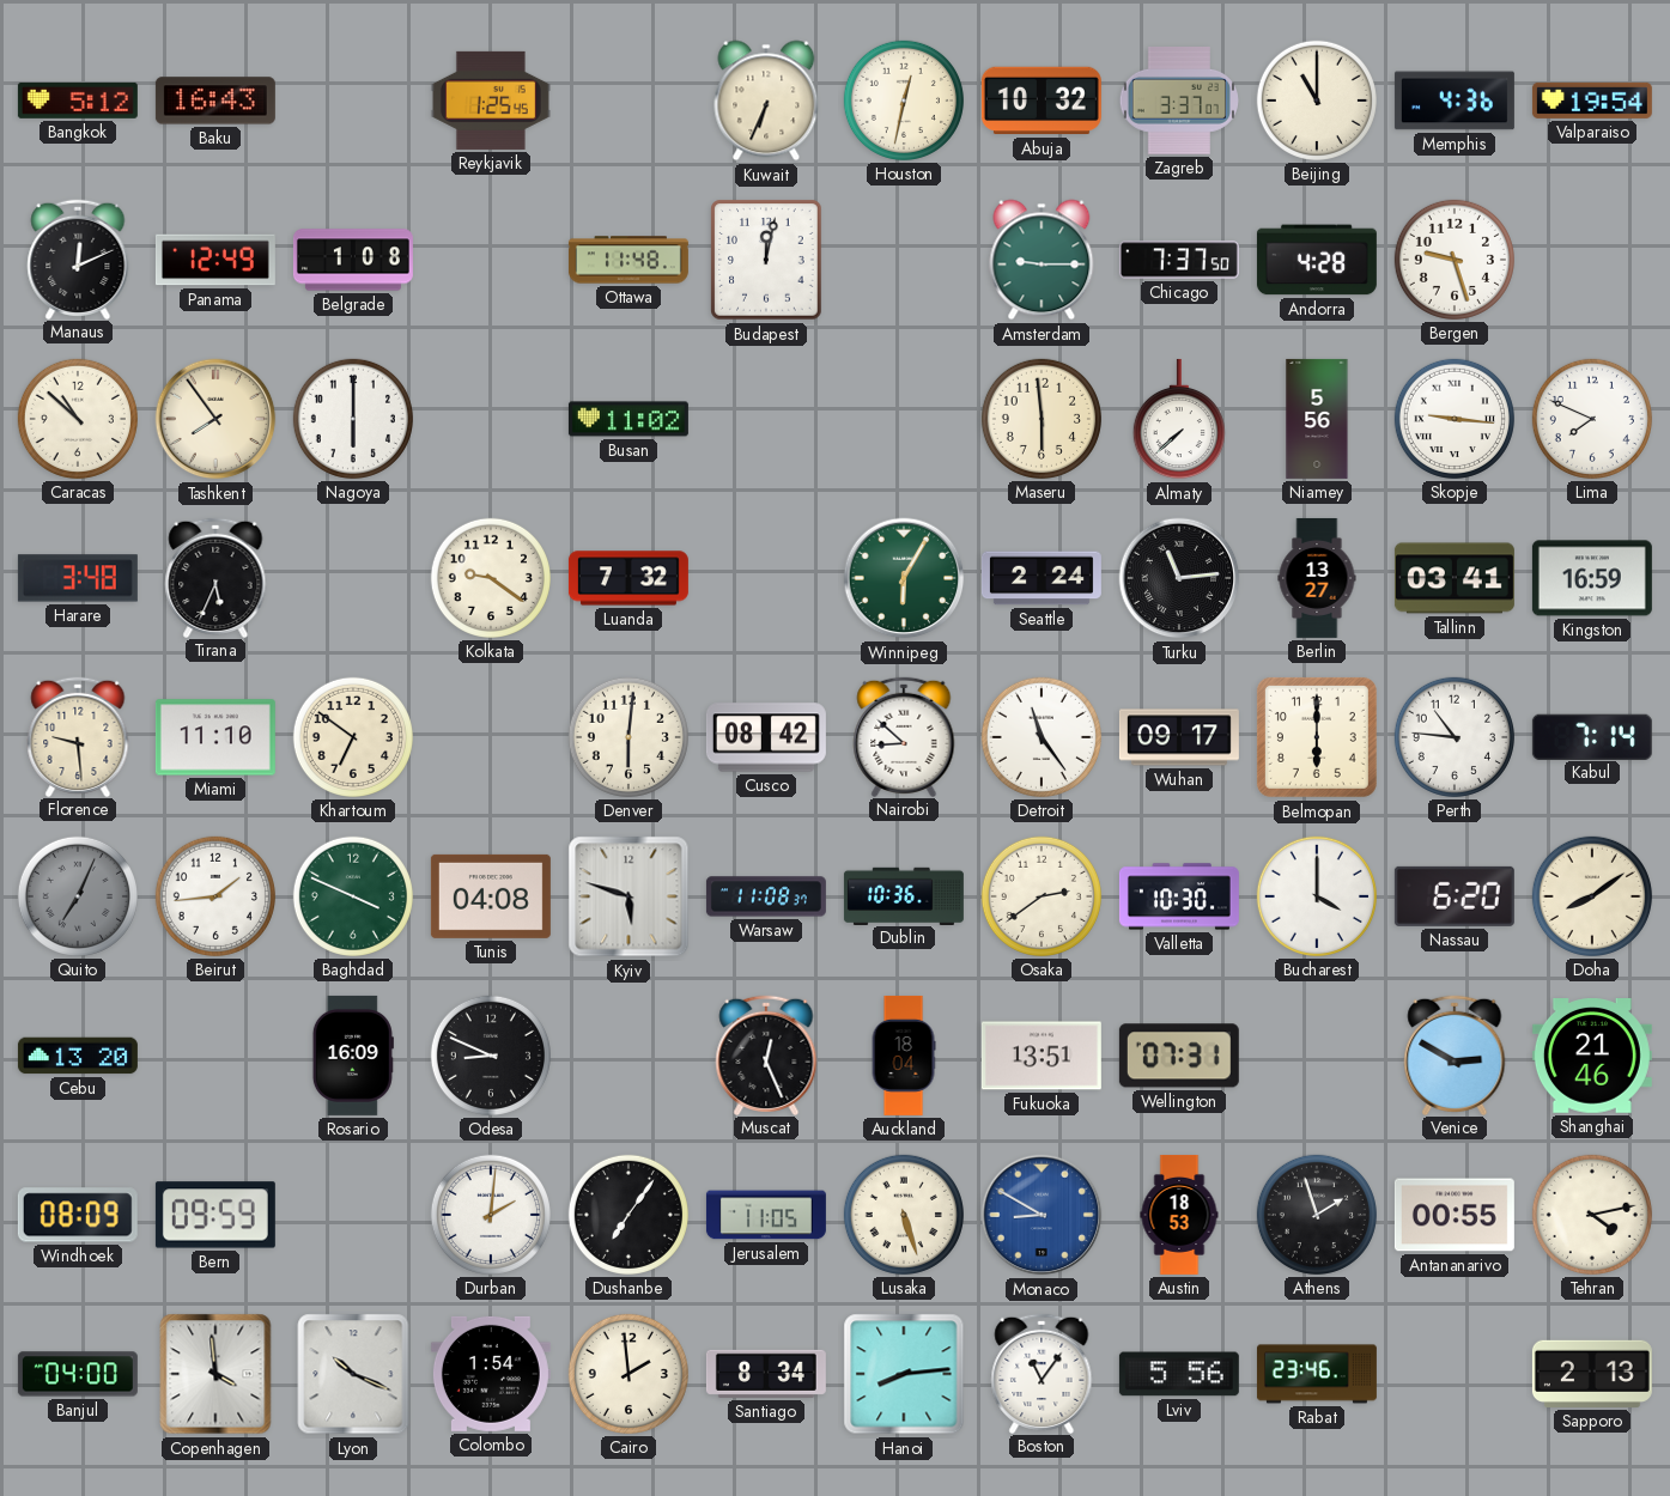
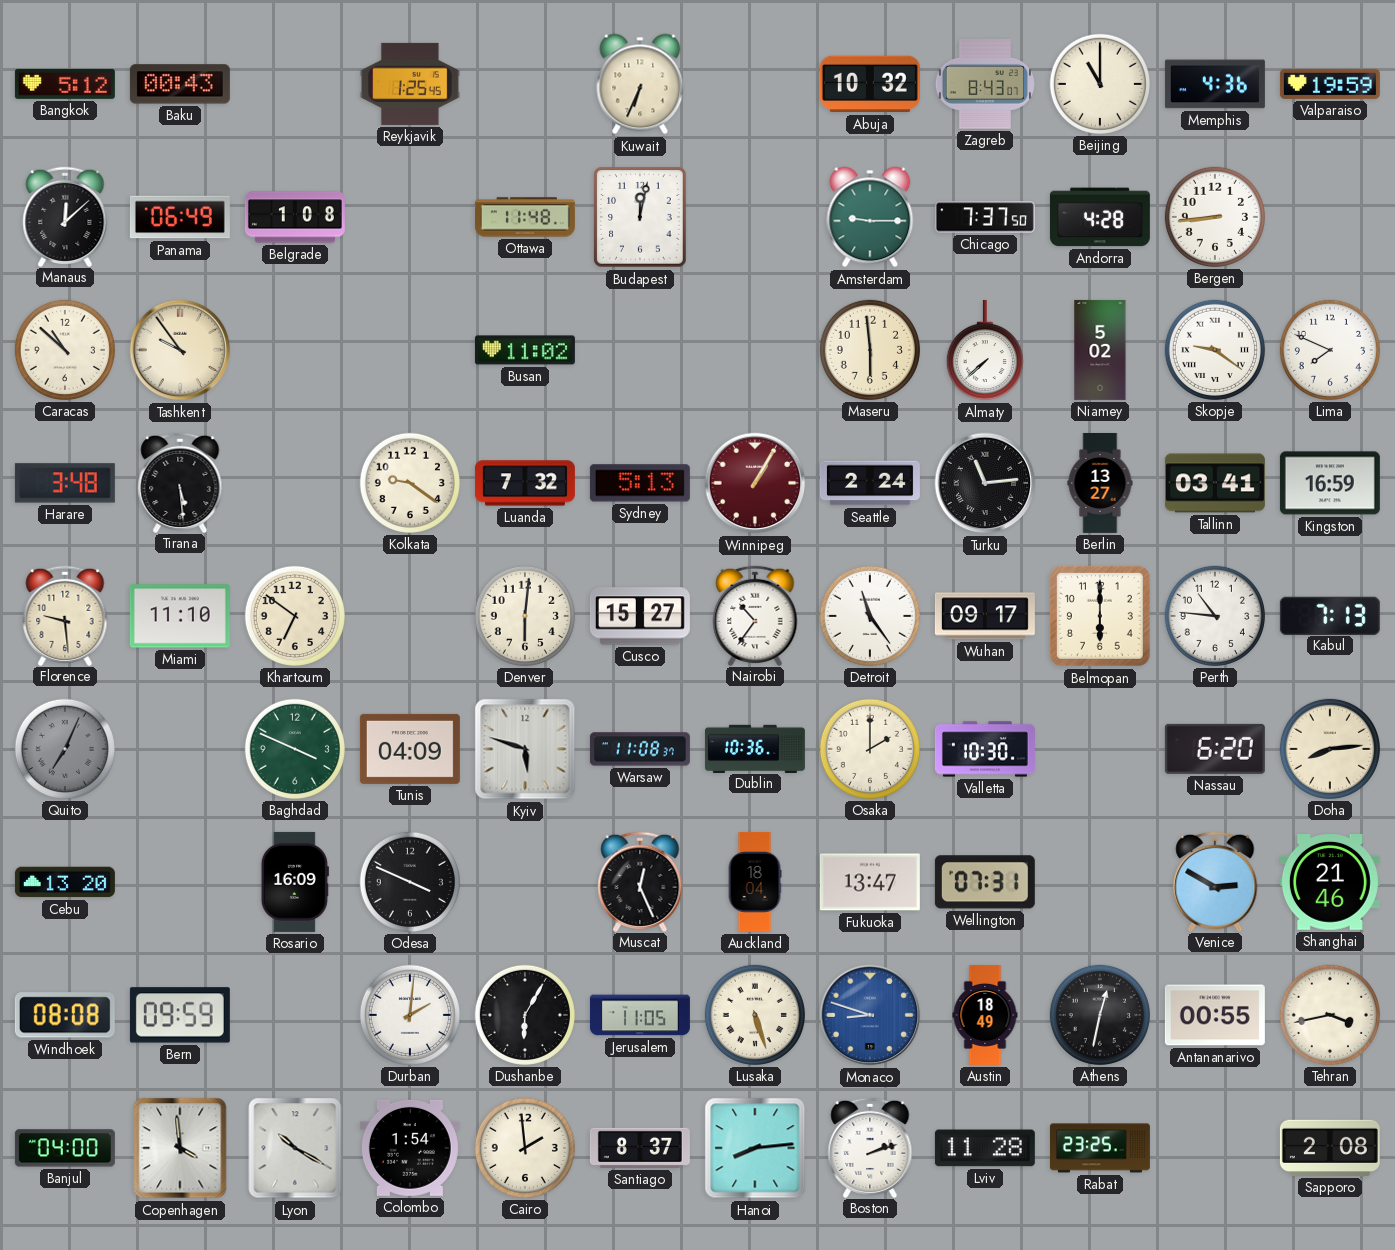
Baku: 16:43 -> 00:43 (180, 84)
Houston: 12:32 -> none (904, 101)
Zagreb: 3:37 -> 8:43 (985, 85)
Valparaiso: 19:54 -> 19:59 (1330, 84)
Manaus: 12:11 -> 12:08 (65, 216)
Panama: 12:49 -> 06:49 (180, 217)
Bergen: 9:27 -> 8:44 (1215, 217)
Tashkent: 7:54 -> 9:54 (180, 350)
Nagoya: 6:00 -> none (353, 419)
Niamey: 5:56 -> 5:02 (1100, 350)
Skopje: 9:16 -> 9:21 (1215, 350)
Tirana: 5:34 -> 5:29 (180, 482)
Sydney: none -> 5:13 (640, 483)
Winnipeg: 6:05 -> 1:05 (755, 483)
Winnipeg dial: green -> burgundy (755, 483)
Cusco: 08:42 -> 15:27 (640, 616)
Nairobi: 8:52 -> 10:36 (755, 615)
Kabul: 7:14 -> 7:13 (1330, 615)
Beirut: 1:44 -> none (215, 896)
Tunis: 04:08 -> 04:09 (410, 749)
Osaka: 2:39 -> 2:00 (870, 749)
Bucharest: 4:00 -> none (1317, 896)
Doha: 8:09 -> 8:14 (1330, 749)
Odesa: 8:49 -> 3:49 (410, 882)
Fukuoka: 13:51 -> 13:47 (870, 882)
Windhoek: 08:09 -> 08:08 (65, 1015)
Dushanbe: 7:06 -> 6:05 (525, 1015)
Monaco: 8:50 -> 8:48 (870, 1015)
Austin: 18:53 -> 18:49 (985, 1015)
Athens: 1:57 -> 12:32 (1100, 1015)
Tehran: 4:13 -> 3:43 (1330, 1015)
Lyon: 10:19 -> 10:20 (295, 1148)
Santiago: 8:34 -> 8:37 (640, 1148)
Boston: 11:06 -> 2:12 (870, 1147)
Lviv: 5:56 -> 11:28 (985, 1148)
Rabat: 23:46 -> 23:25 (1100, 1148)
Sapporo: 2:13 -> 2:08 (1330, 1148)
